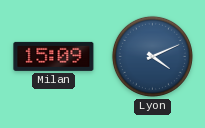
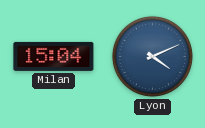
Milan: 15:09 -> 15:04 (54, 56)
